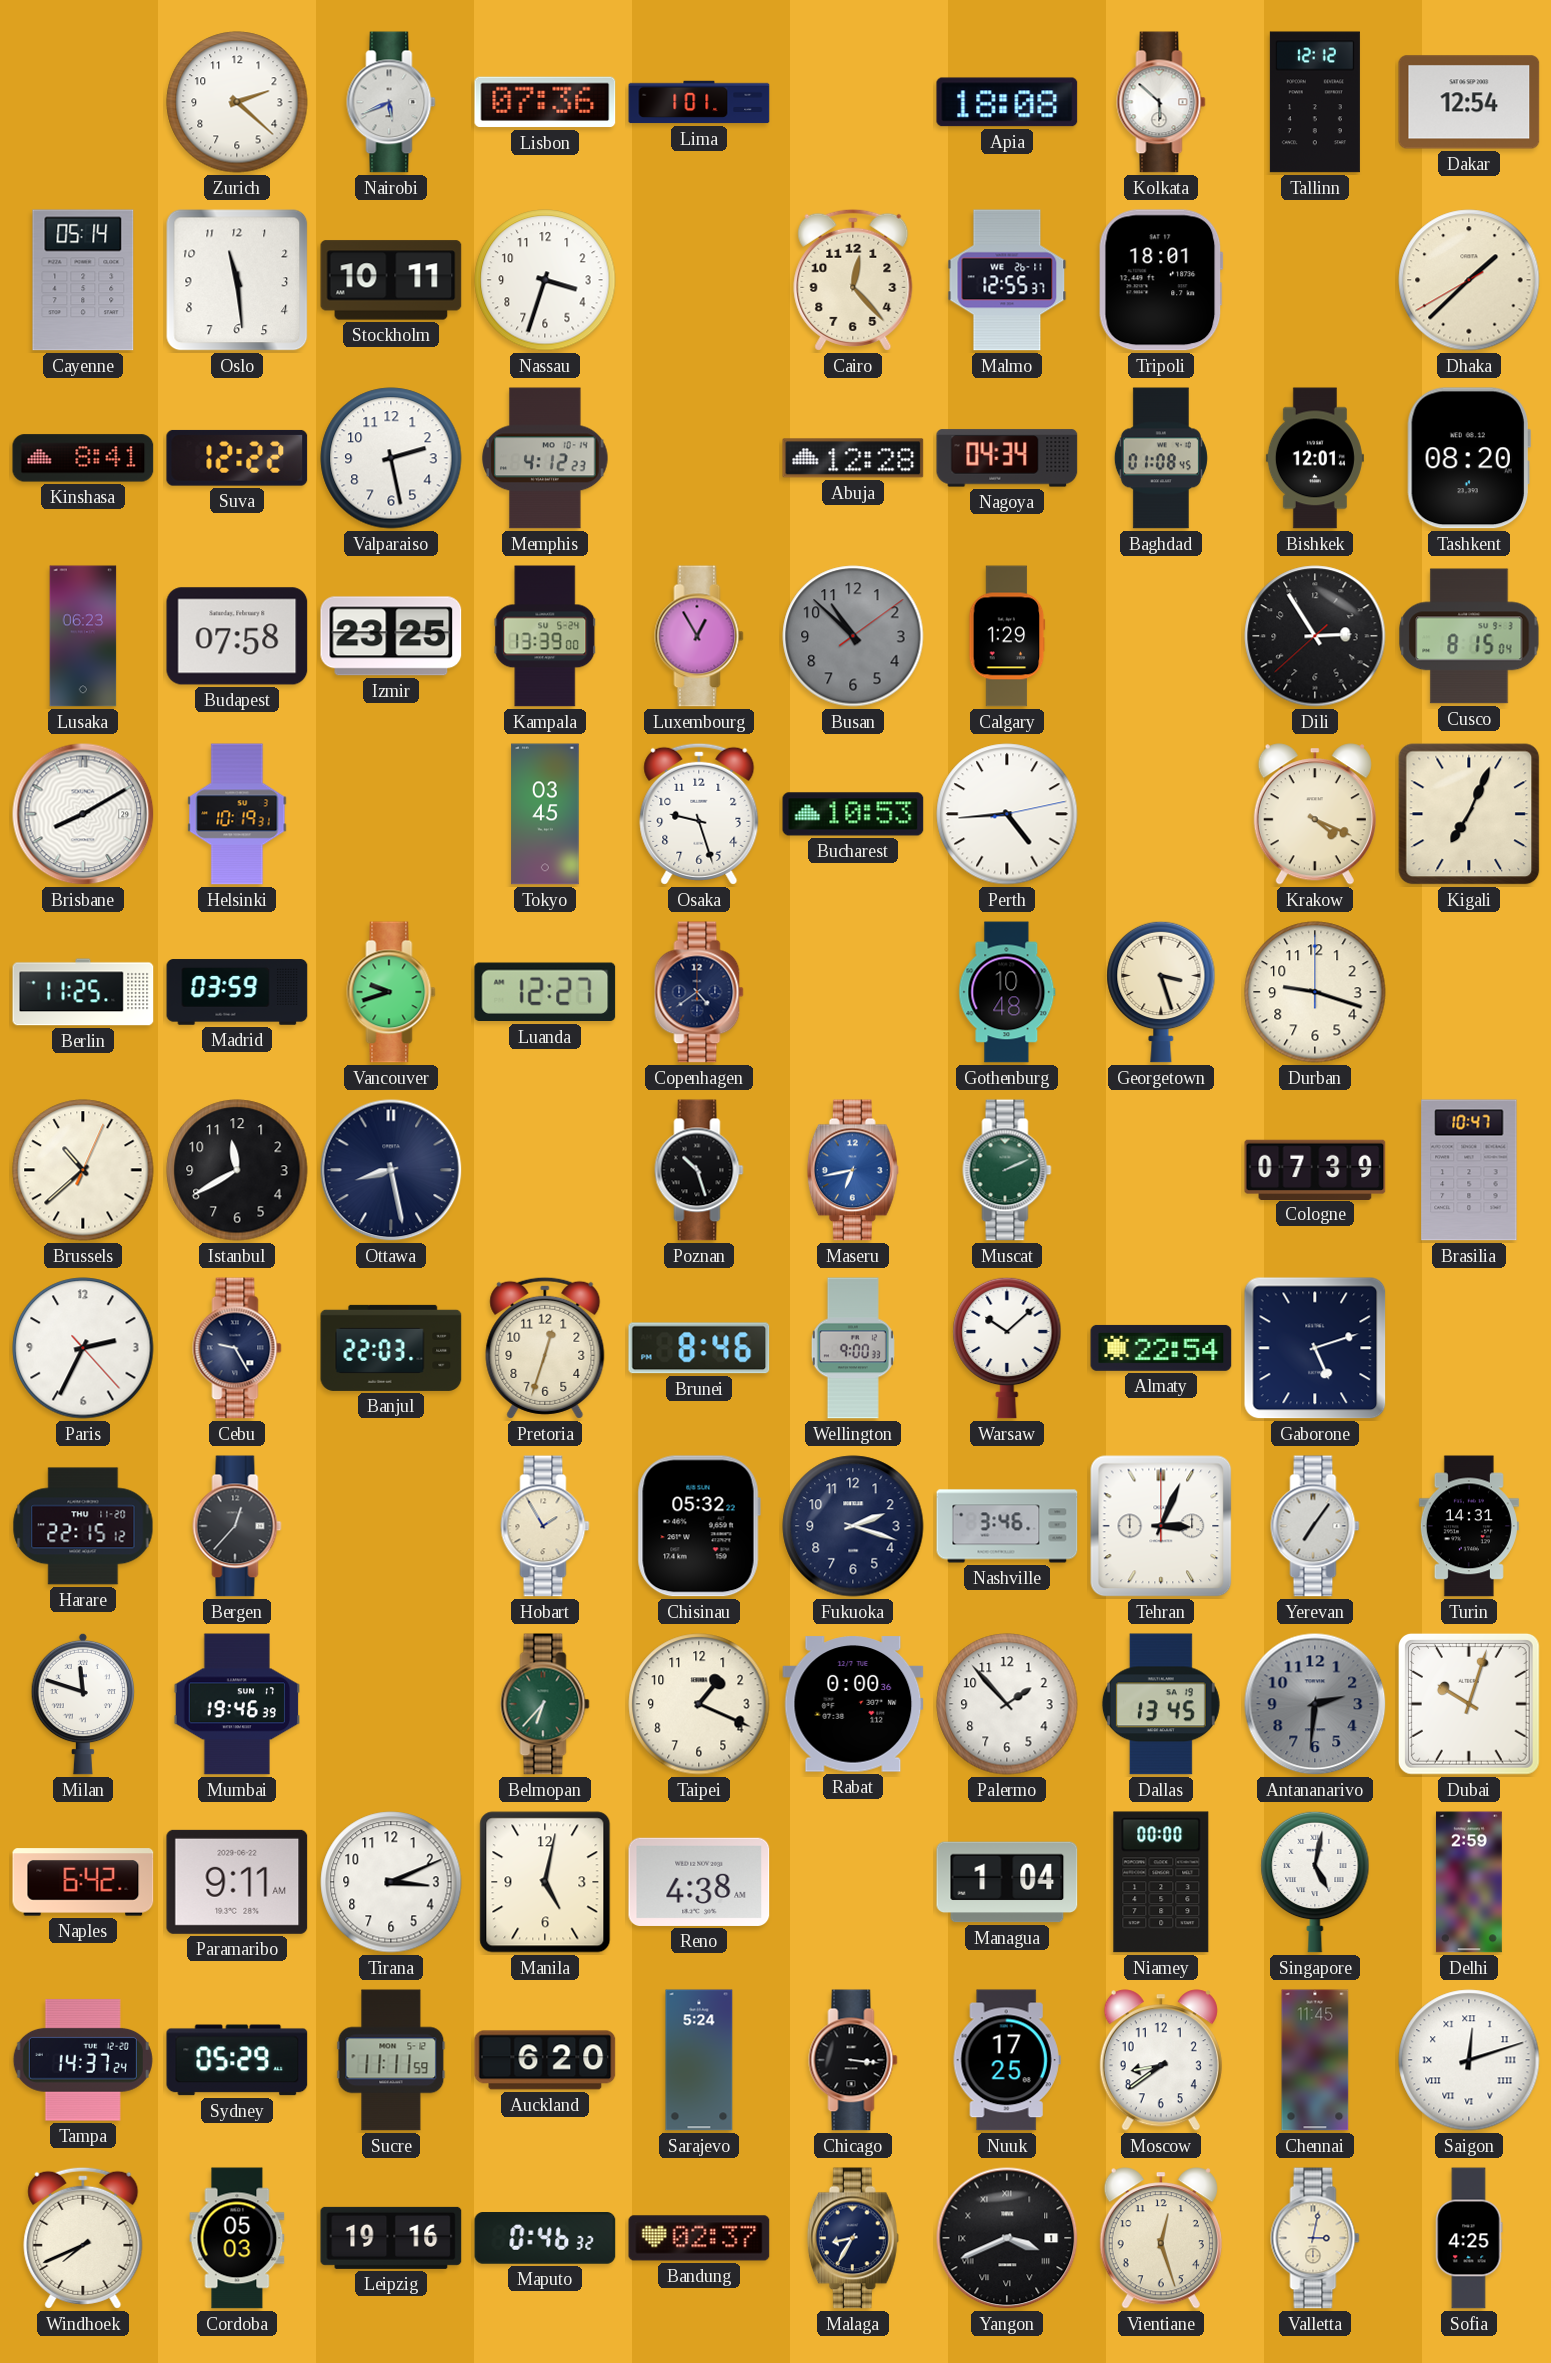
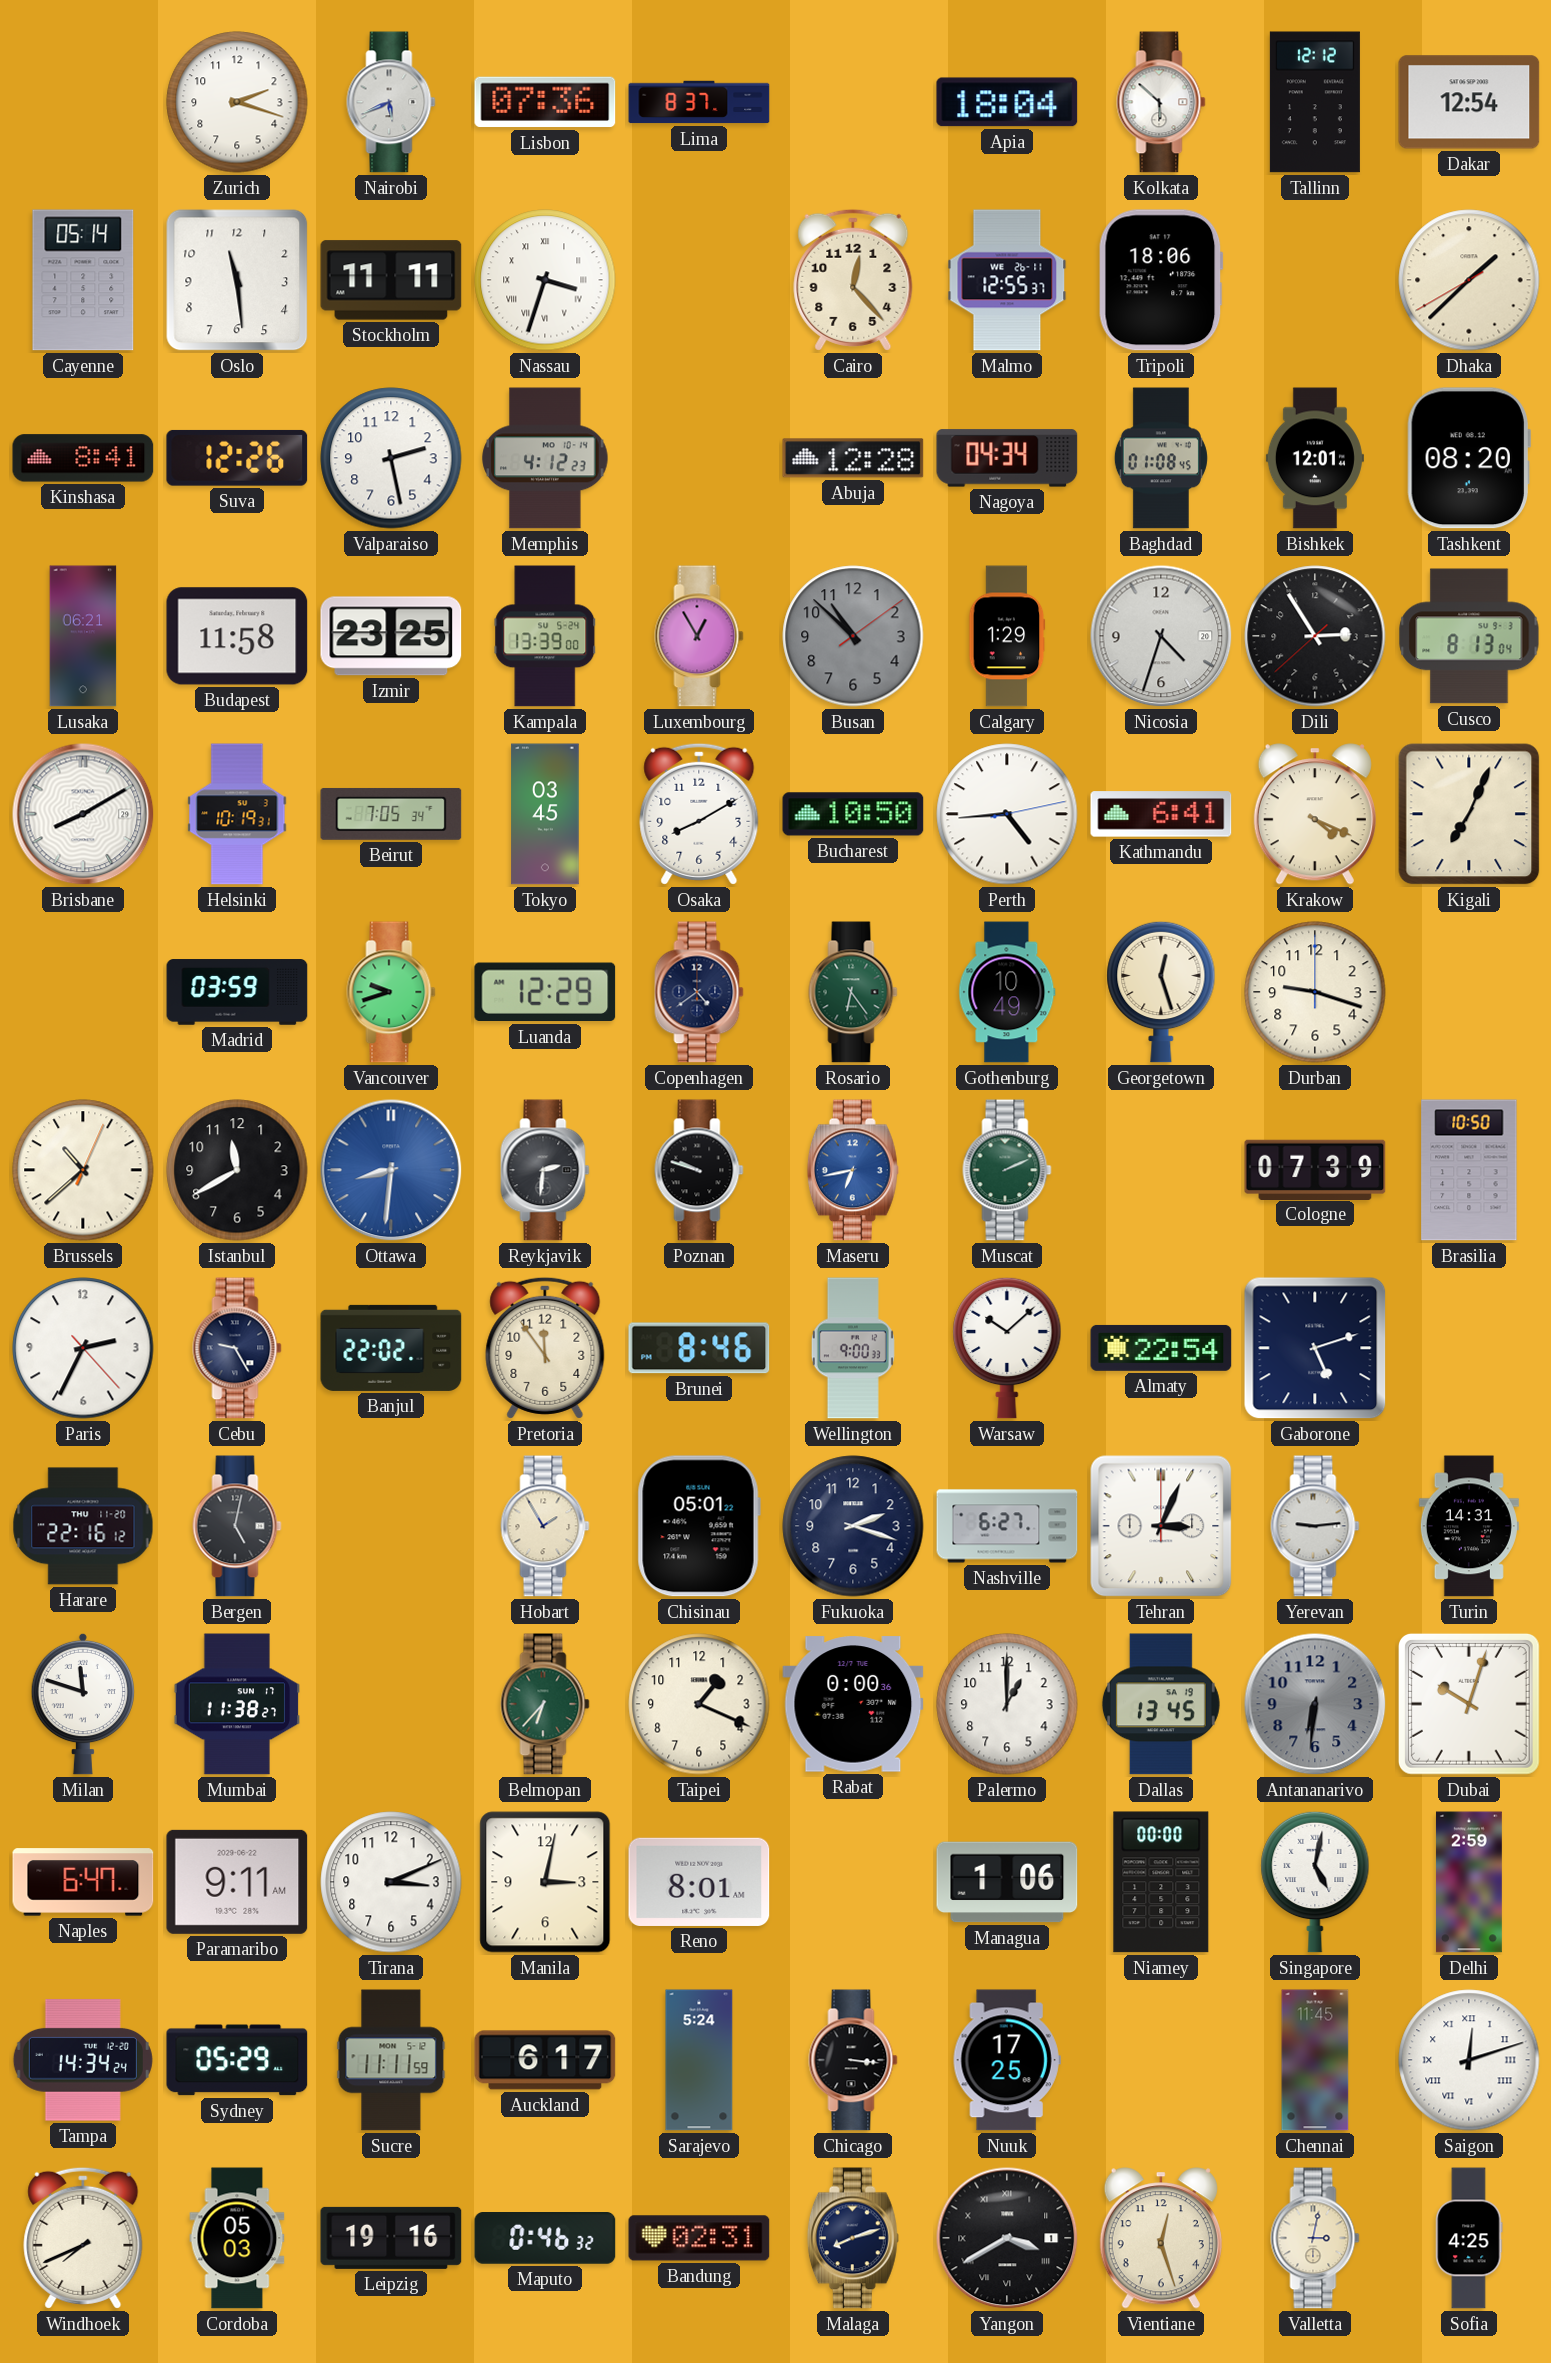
Zurich: 2:22 -> 2:18 (237, 102)
Lima: 1:01 -> 8:37 (699, 102)
Apia: 18:08 -> 18:04 (1007, 102)
Stockholm: 10:11 -> 11:11 (391, 280)
Nassau numerals: Arabic -> Roman (545, 280)
Tripoli: 18:01 -> 18:06 (1161, 280)
Suva: 12:22 -> 12:26 (237, 458)
Lusaka: 06:23 -> 06:21 (83, 636)
Budapest: 07:58 -> 11:58 (237, 636)
Nicosia: none -> 4:33 (1161, 636)
Cusco: 8:15 -> 8:13 (1469, 636)
Beirut: none -> 7:05 (391, 814)
Osaka: 9:27 -> 8:10 (699, 814)
Bucharest: 10:53 -> 10:50 (853, 814)
Kathmandu: none -> 6:41 (1161, 814)
Berlin: 11:25 -> none (83, 992)
Luanda: 12:27 -> 12:29 (545, 992)
Rosario: none -> 6:24 (853, 992)
Gothenburg: 10:48 -> 10:49 (1007, 992)
Georgetown: 3:27 -> 12:27 (1161, 992)
Ottawa: 8:28 -> 8:31 (391, 1170)
Ottawa dial: navy -> blue (391, 1170)
Reykjavik: none -> 2:31 (545, 1170)
Poznan: 10:27 -> 9:48 (699, 1170)
Brasilia: 10:47 -> 10:50 (1469, 1170)
Banjul: 22:03 -> 22:02 (391, 1348)
Pretoria: 12:33 -> 11:54 (545, 1348)
Harare: 22:15 -> 22:16 (83, 1526)
Bergen: 12:37 -> 5:02 (237, 1526)
Chisinau: 05:32 -> 05:01 (699, 1526)
Nashville: 3:46 -> 6:27 (1007, 1526)
Yerevan: 7:06 -> 9:14 (1315, 1526)
Mumbai: 19:46 -> 11:38 (237, 1704)
Palermo: 1:53 -> 1:00 (1007, 1704)
Antananarivo: 2:31 -> 6:31 (1315, 1704)
Naples: 6:42 -> 6:47 (83, 1882)
Manila: 5:02 -> 3:02 (545, 1882)
Reno: 4:38 -> 8:01 (699, 1882)
Managua: 1:04 -> 1:06 (1007, 1882)
Tampa: 14:37 -> 14:34 (83, 2060)
Auckland: 6:20 -> 6:17 (545, 2060)
Moscow: 8:39 -> none (1161, 2060)
Bandung: 02:37 -> 02:31 (699, 2238)
Malaga: 8:35 -> 8:12 (853, 2238)
Yangon: 3:41 -> 3:40 (1007, 2238)
